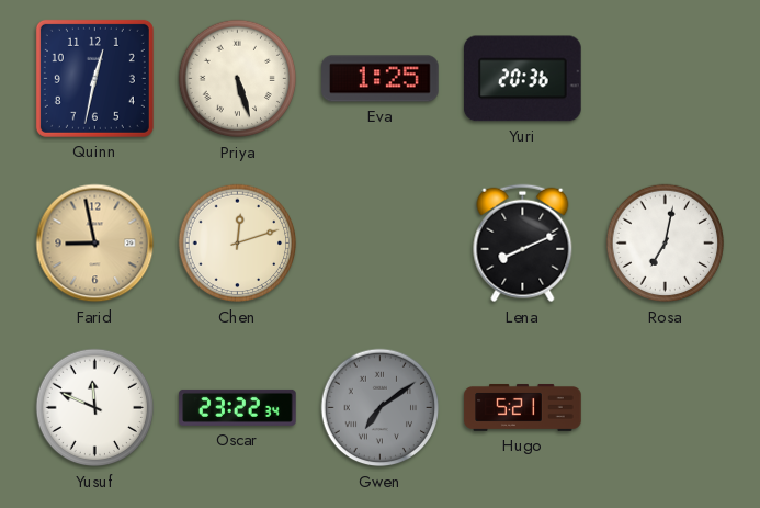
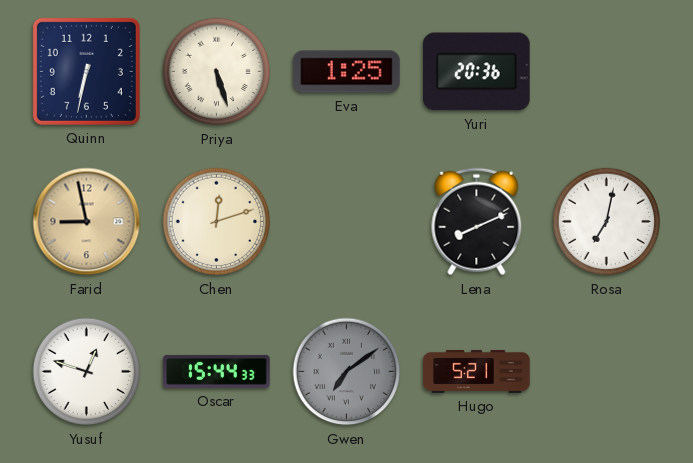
Quinn: 12:32 -> 6:32 (86, 71)
Yusuf: 11:49 -> 12:48 (87, 372)
Oscar: 23:22 -> 15:44 (217, 371)
